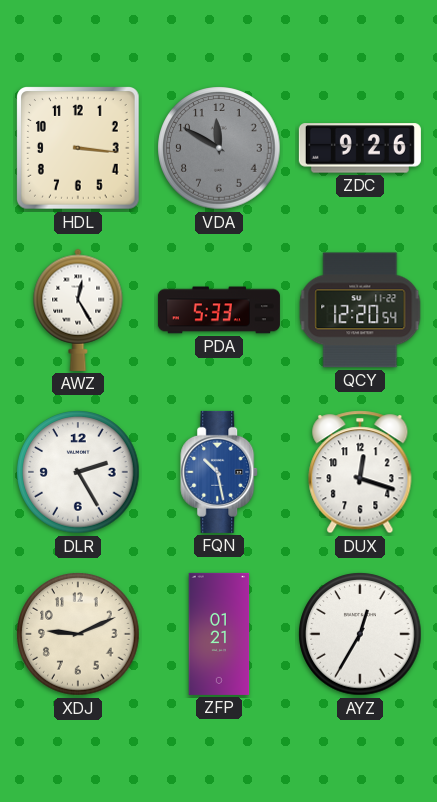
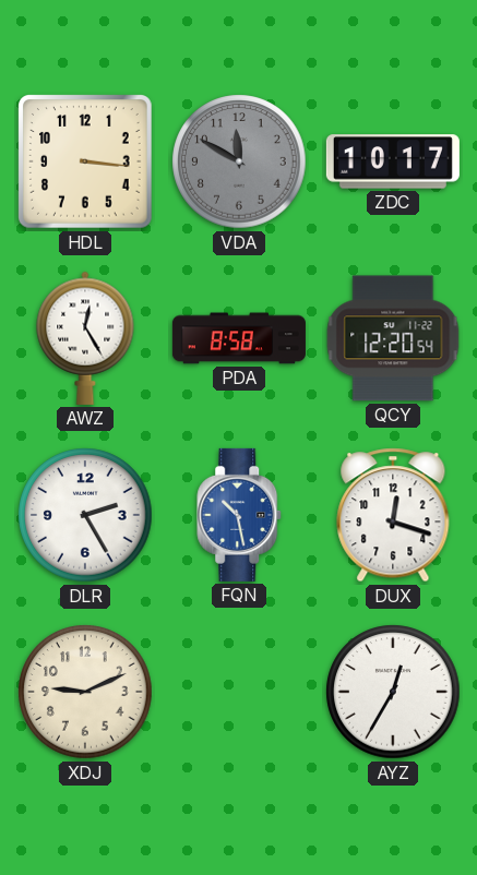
ZDC: 9:26 -> 10:17 (393, 161)
PDA: 5:33 -> 8:58 (239, 338)
ZFP: 01:21 -> none (219, 634)
